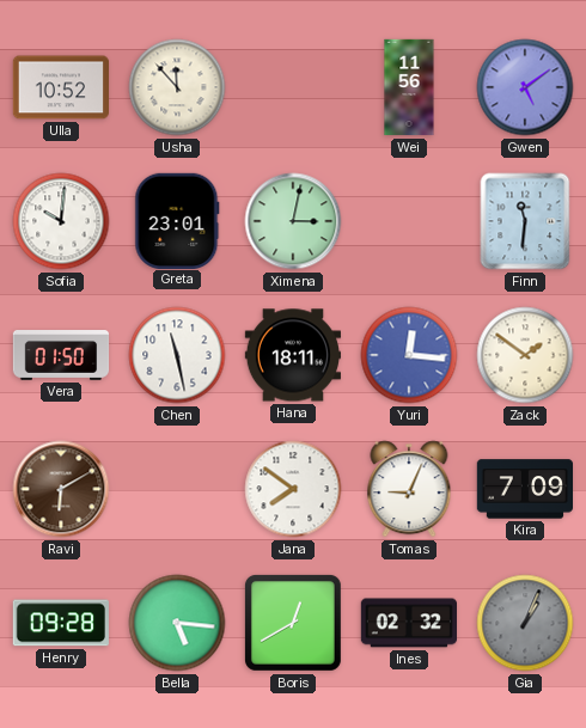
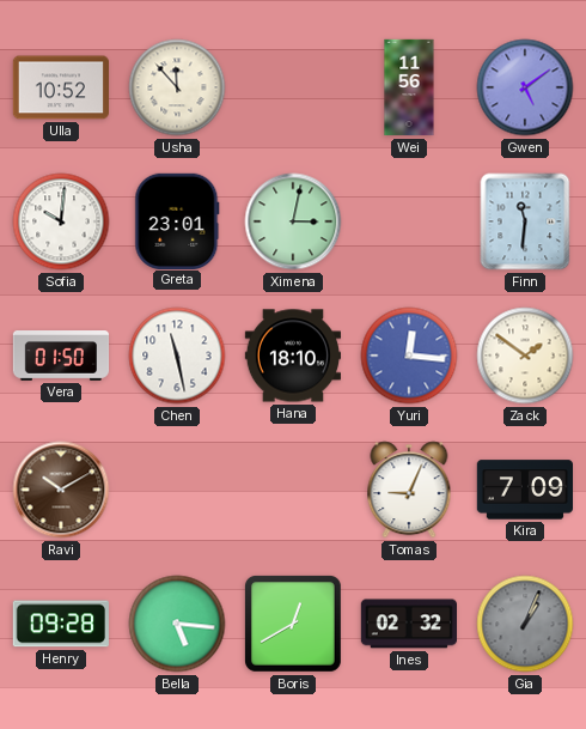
Hana: 18:11 -> 18:10 (292, 356)
Ravi: 6:10 -> 10:10 (61, 490)
Jana: 7:51 -> none (293, 489)
